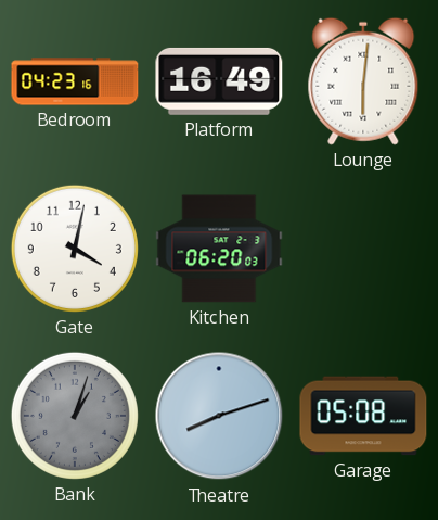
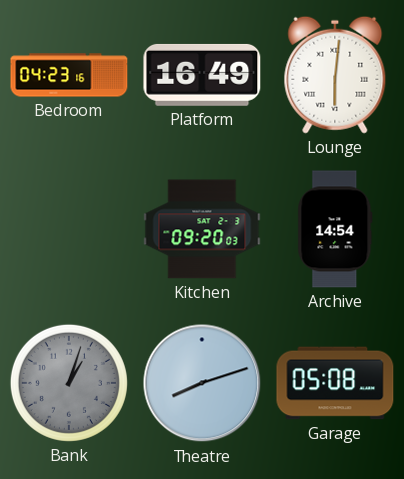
Gate: 4:02 -> none (75, 249)
Kitchen: 06:20 -> 09:20 (202, 229)
Archive: none -> 14:54 (335, 229)
